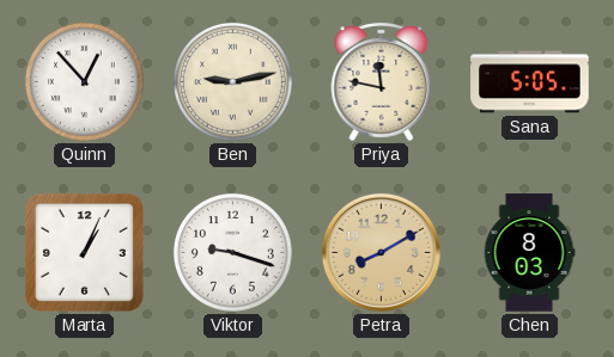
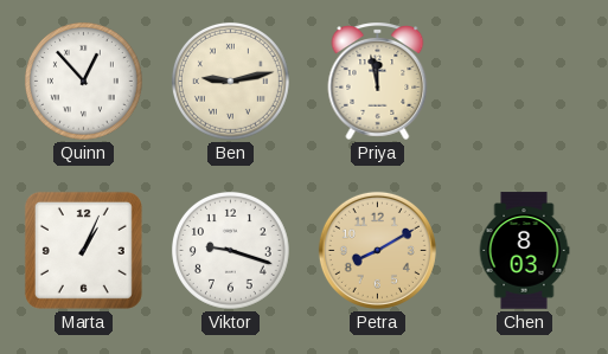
Priya: 11:47 -> 11:58 (378, 81)
Sana: 5:05 -> none (530, 82)
